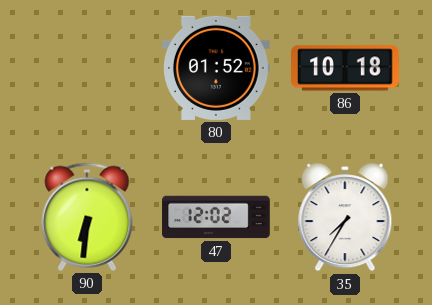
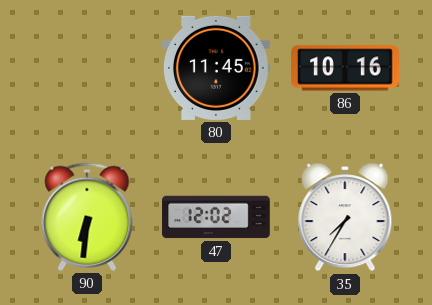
80: 01:52 -> 11:45 (217, 68)
86: 10:18 -> 10:16 (345, 68)
